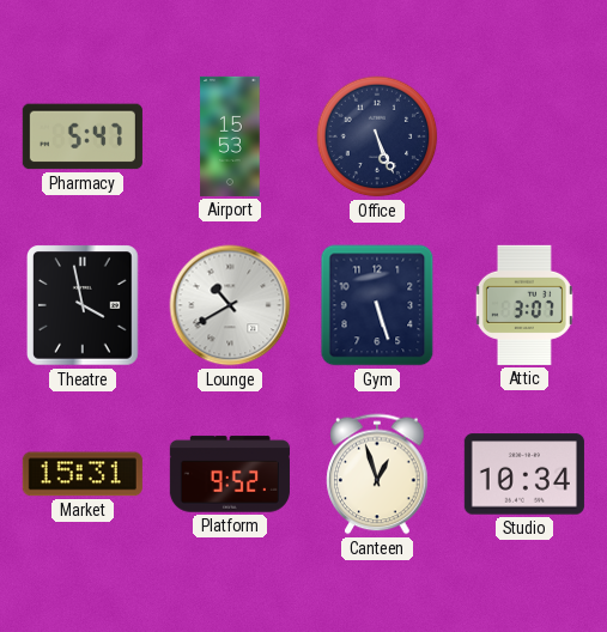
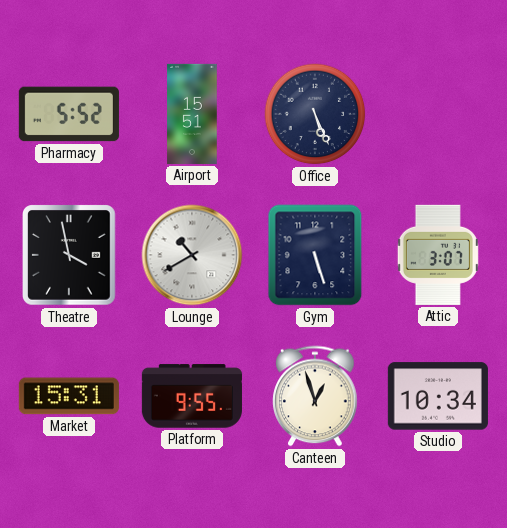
Pharmacy: 5:47 -> 5:52 (69, 114)
Airport: 15:53 -> 15:51 (192, 114)
Platform: 9:52 -> 9:55 (192, 396)
